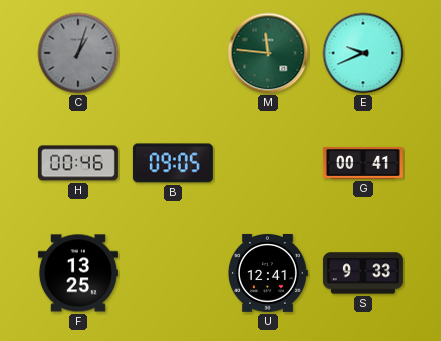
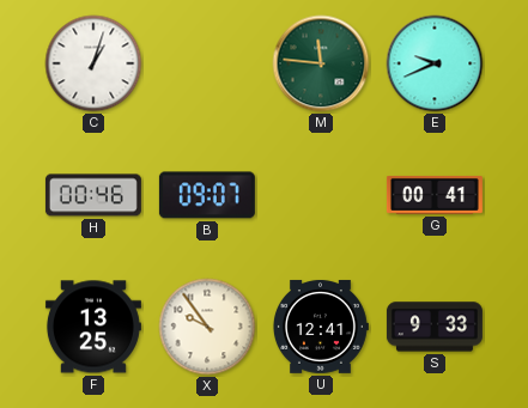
C dial: grey -> white (93, 63)
B: 09:05 -> 09:07 (207, 195)
X: none -> 9:54 (207, 327)
